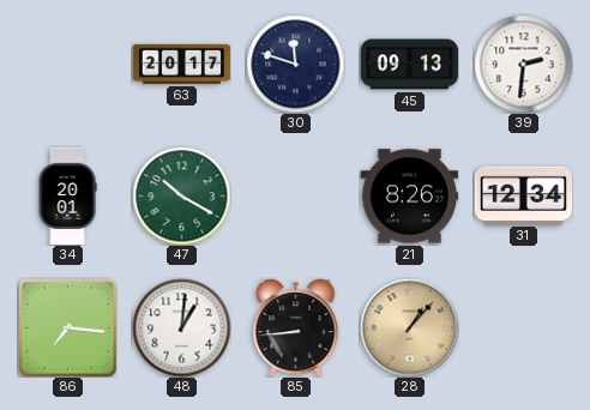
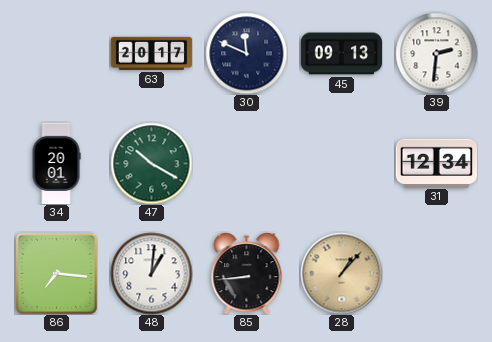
30: 11:48 -> 11:49 (246, 53)
21: 8:26 -> none (409, 197)
